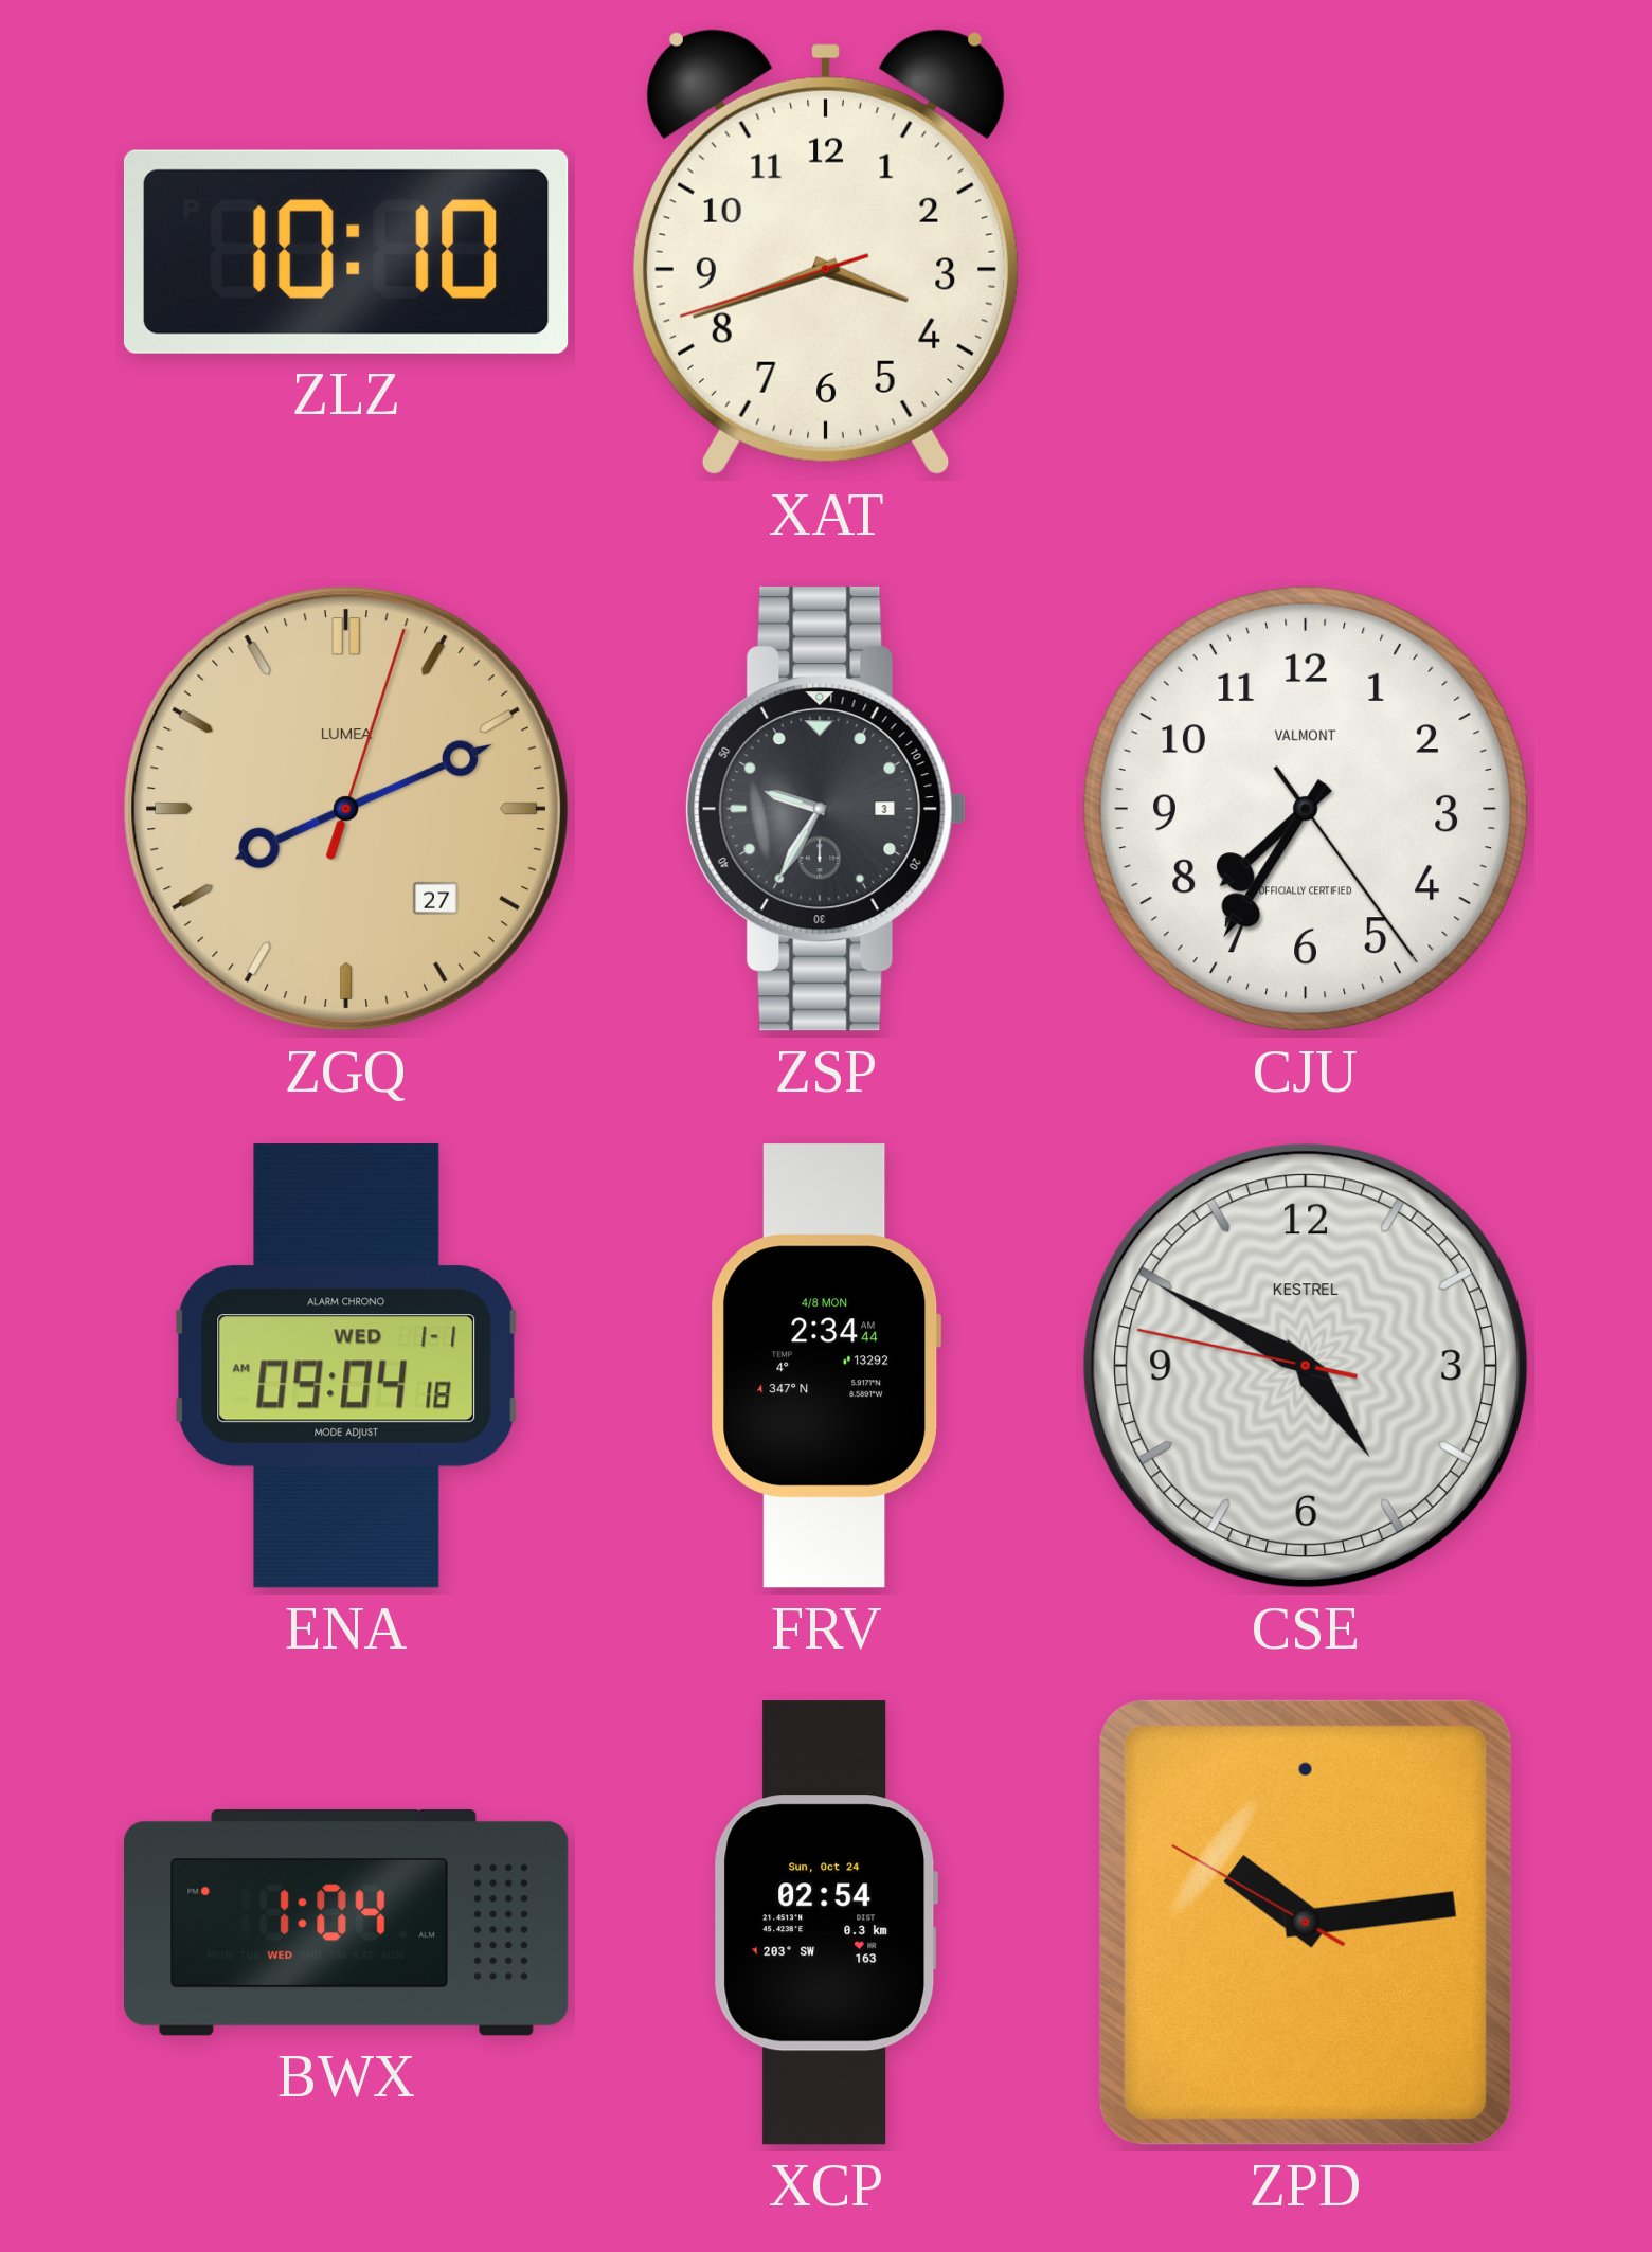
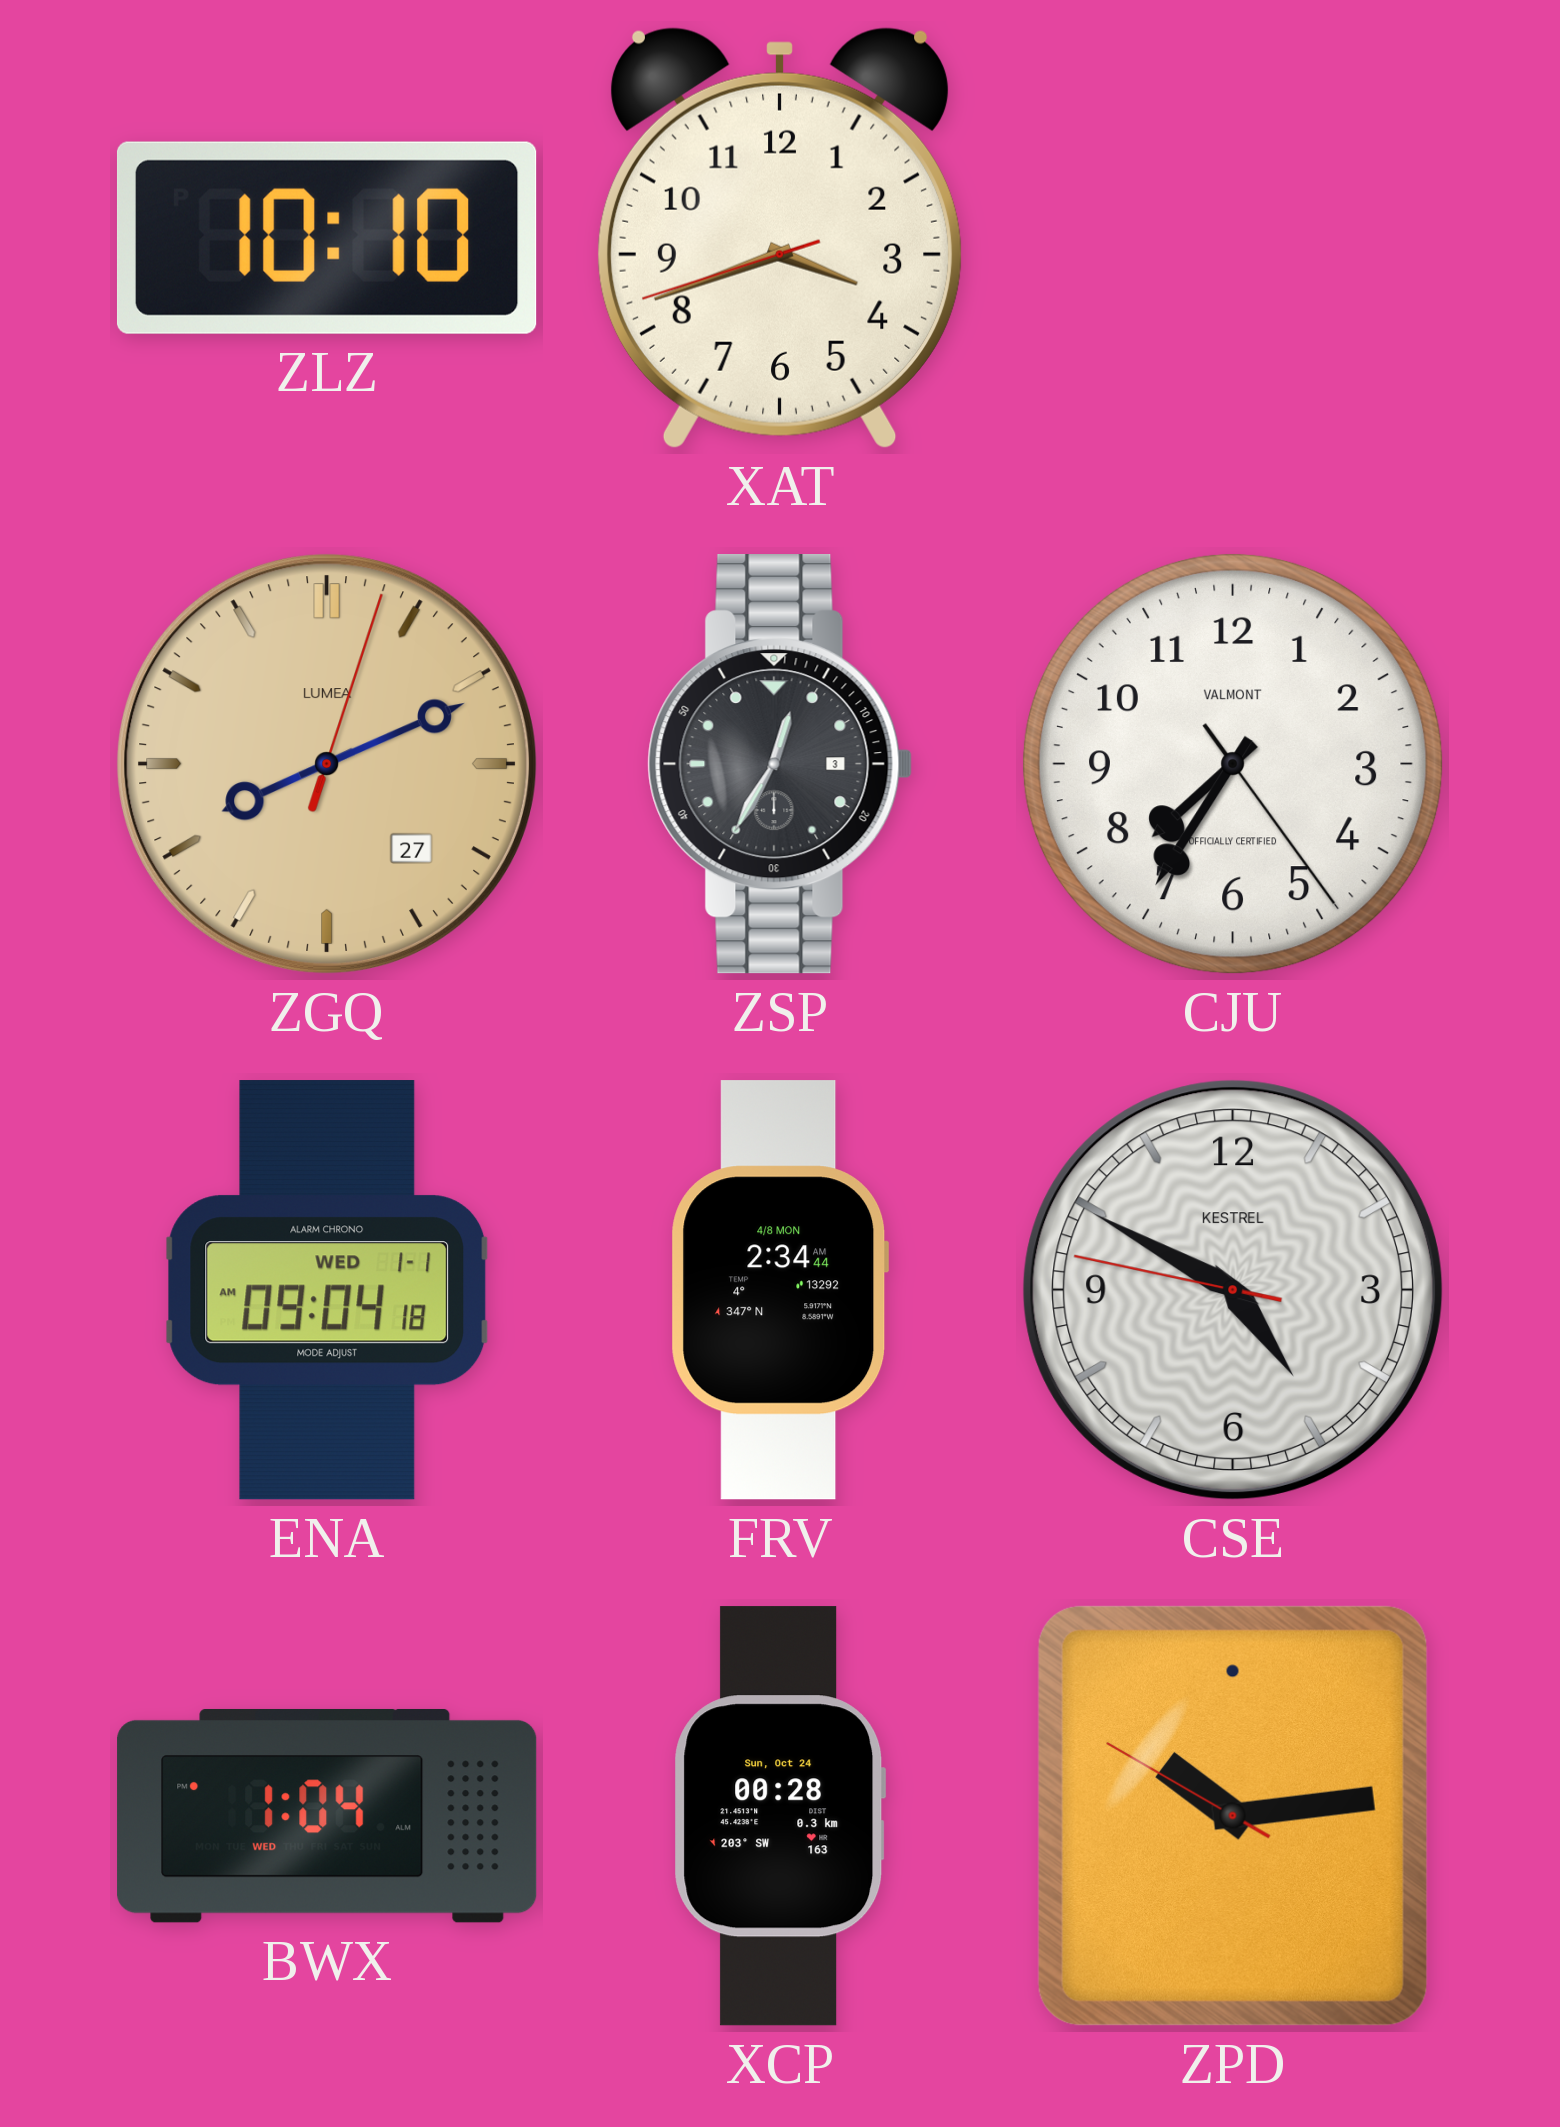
ZSP: 9:35 -> 12:35 (780, 765)
XCP: 02:54 -> 00:28 (780, 1816)
